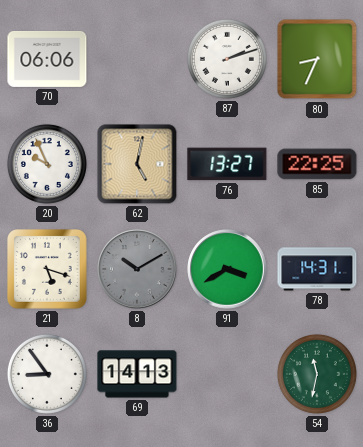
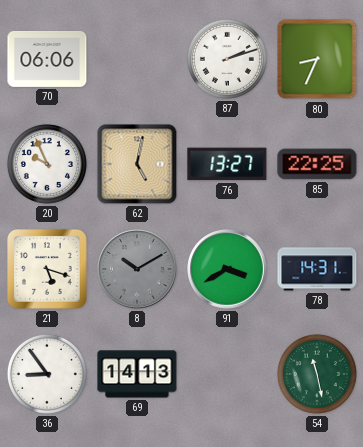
54: 11:32 -> 11:28 (317, 374)
